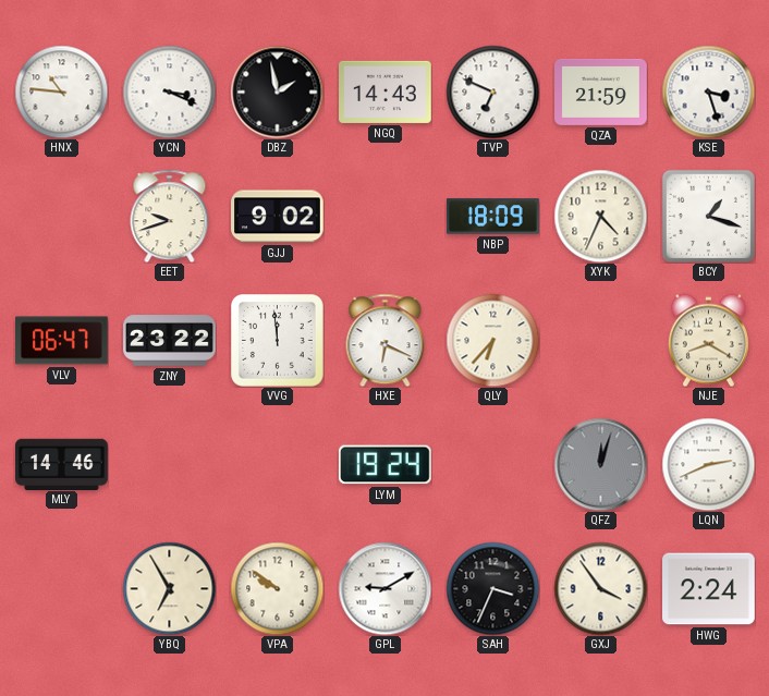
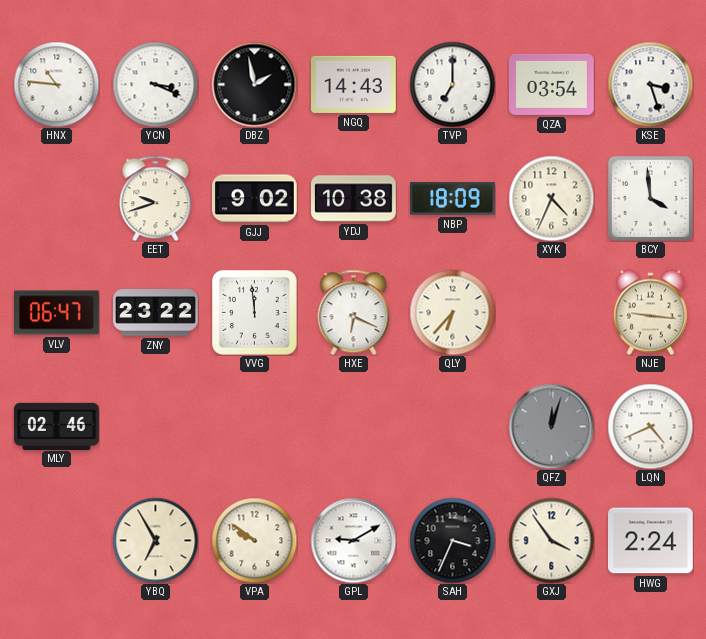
TVP: 6:49 -> 7:00 (452, 84)
QZA: 21:59 -> 03:54 (552, 84)
YDJ: none -> 10:38 (354, 199)
BCY: 1:18 -> 3:59 (650, 198)
NJE: 8:20 -> 9:16 (650, 312)
MLY: 14:46 -> 02:46 (57, 426)
LYM: 19:24 -> none (384, 465)
LQN: 2:41 -> 4:41 (650, 426)
